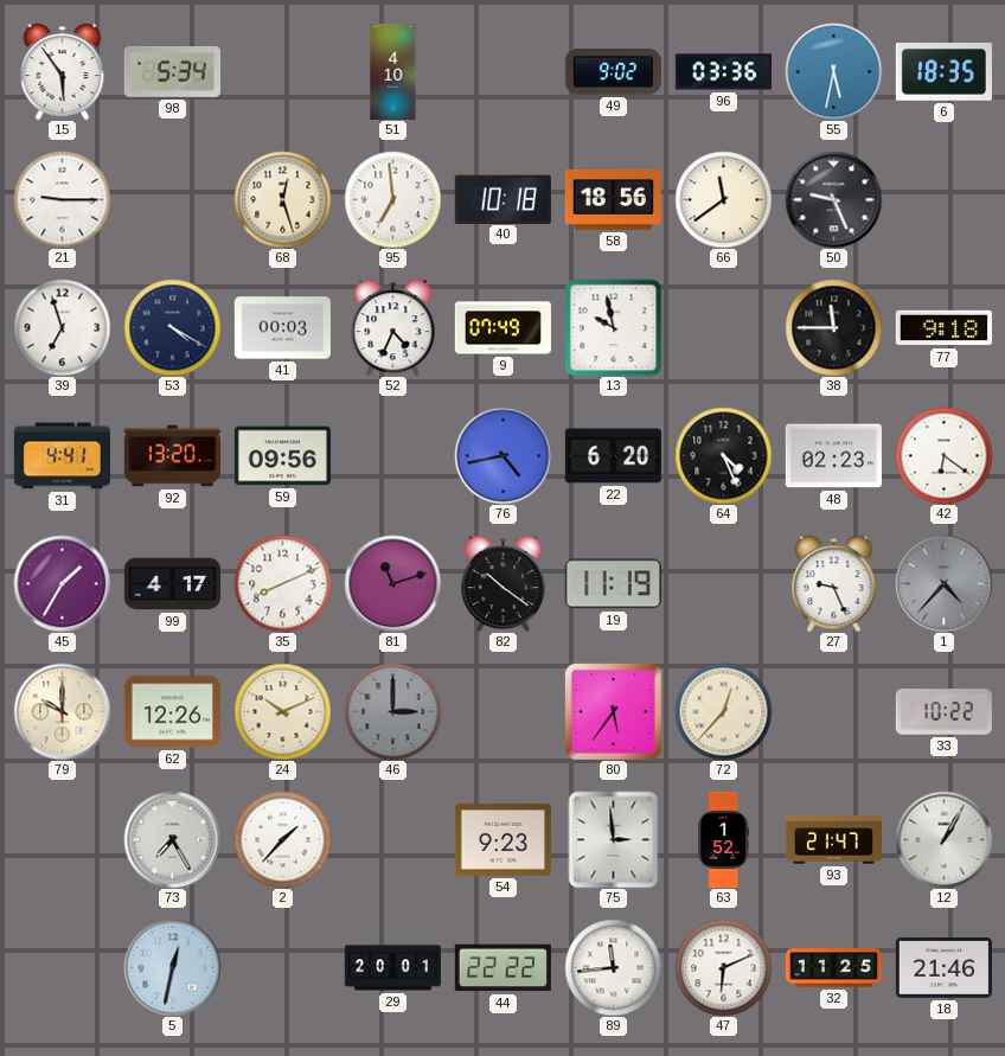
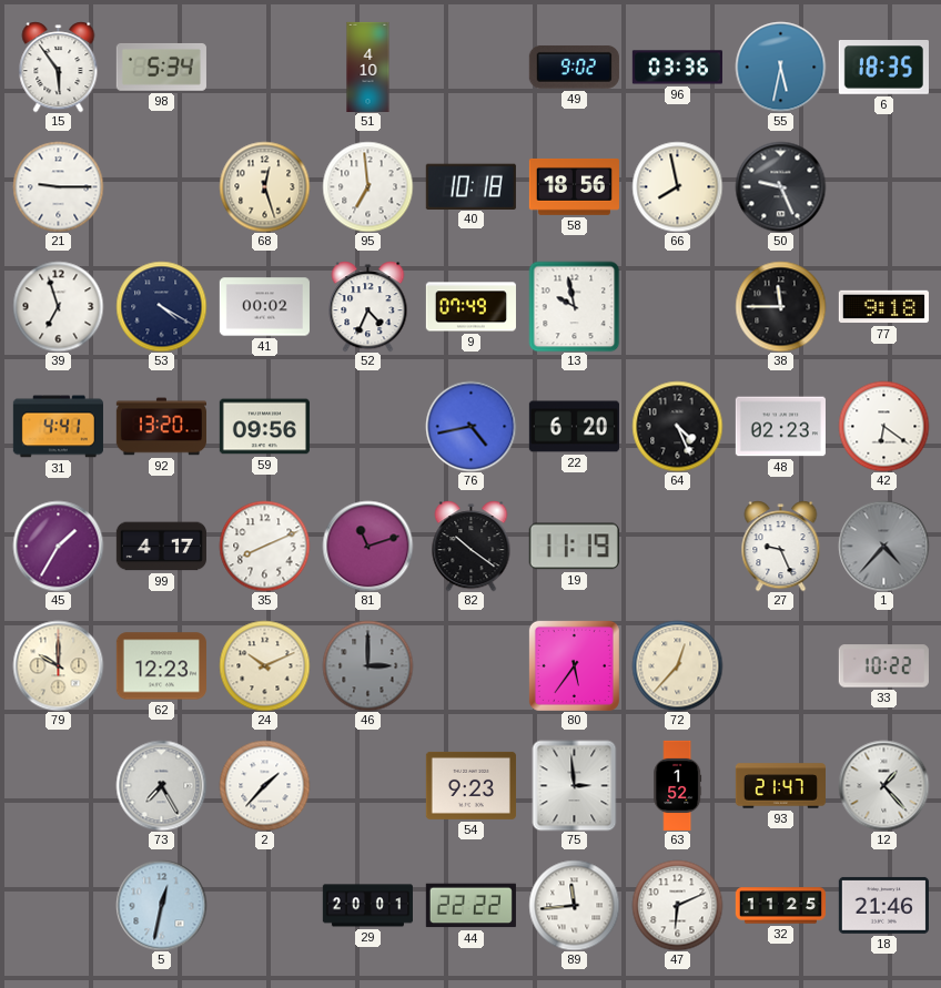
66: 11:39 -> 7:58 (677, 186)
41: 00:03 -> 00:02 (264, 307)
62: 12:26 -> 12:23 (161, 666)
12: 1:05 -> 1:23 (883, 785)
